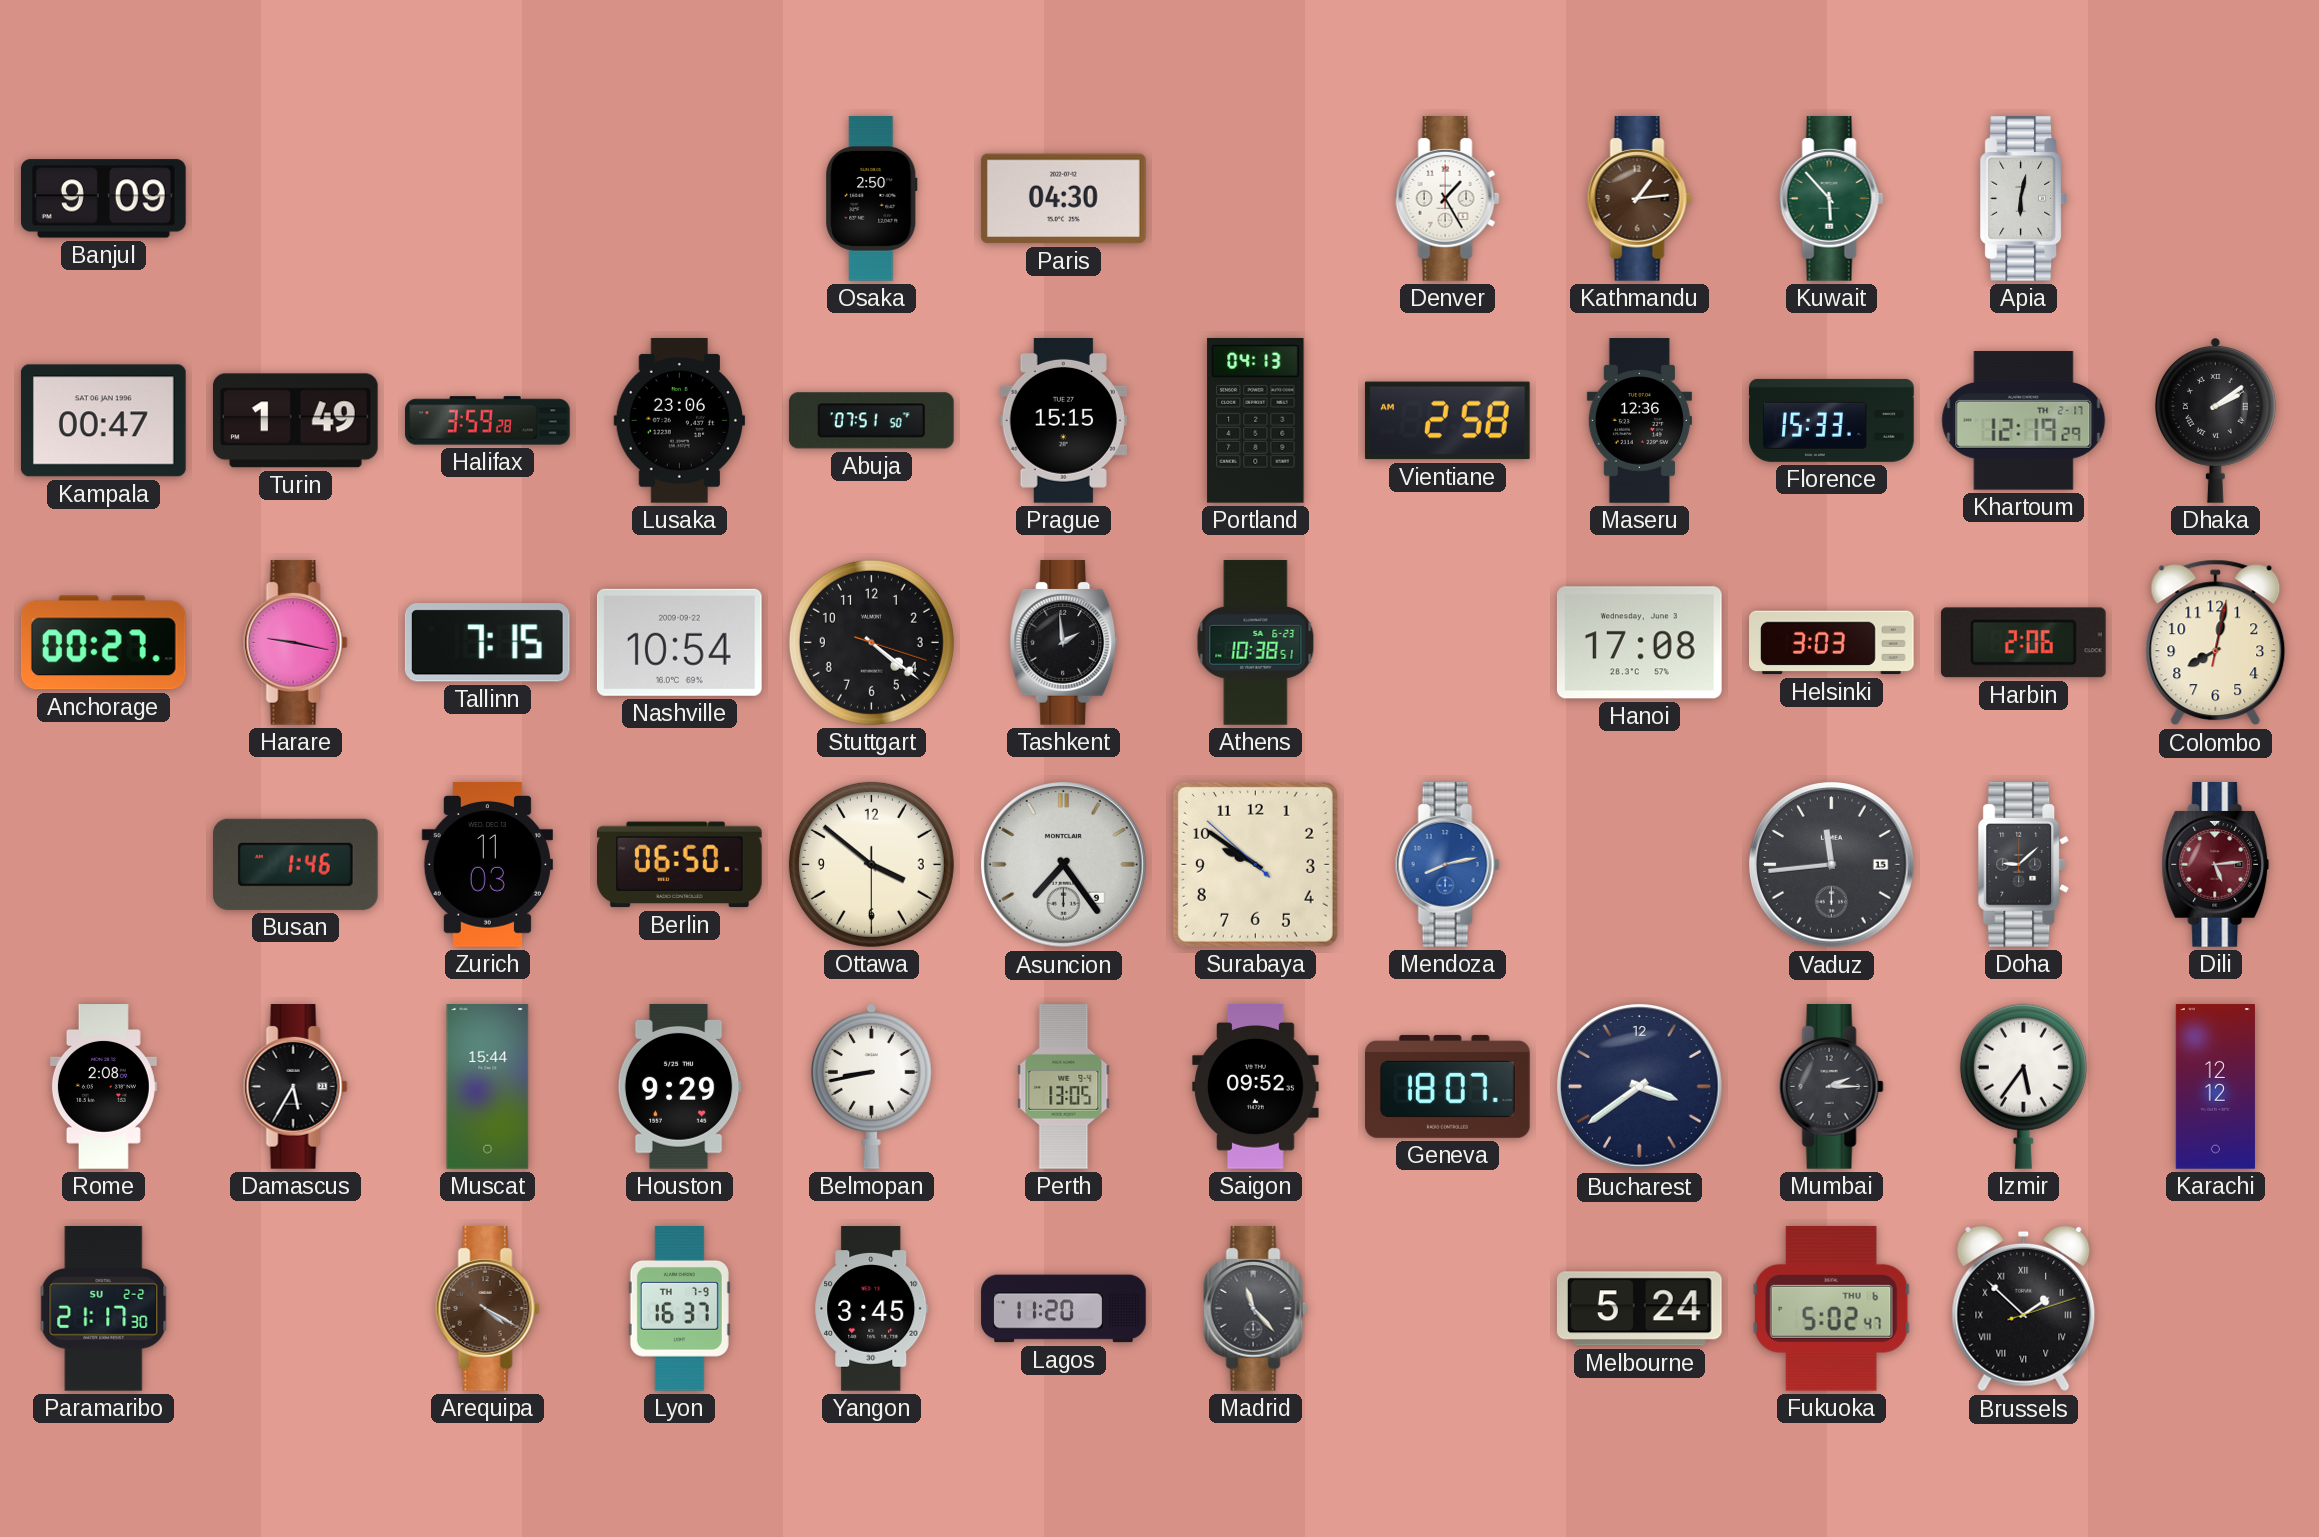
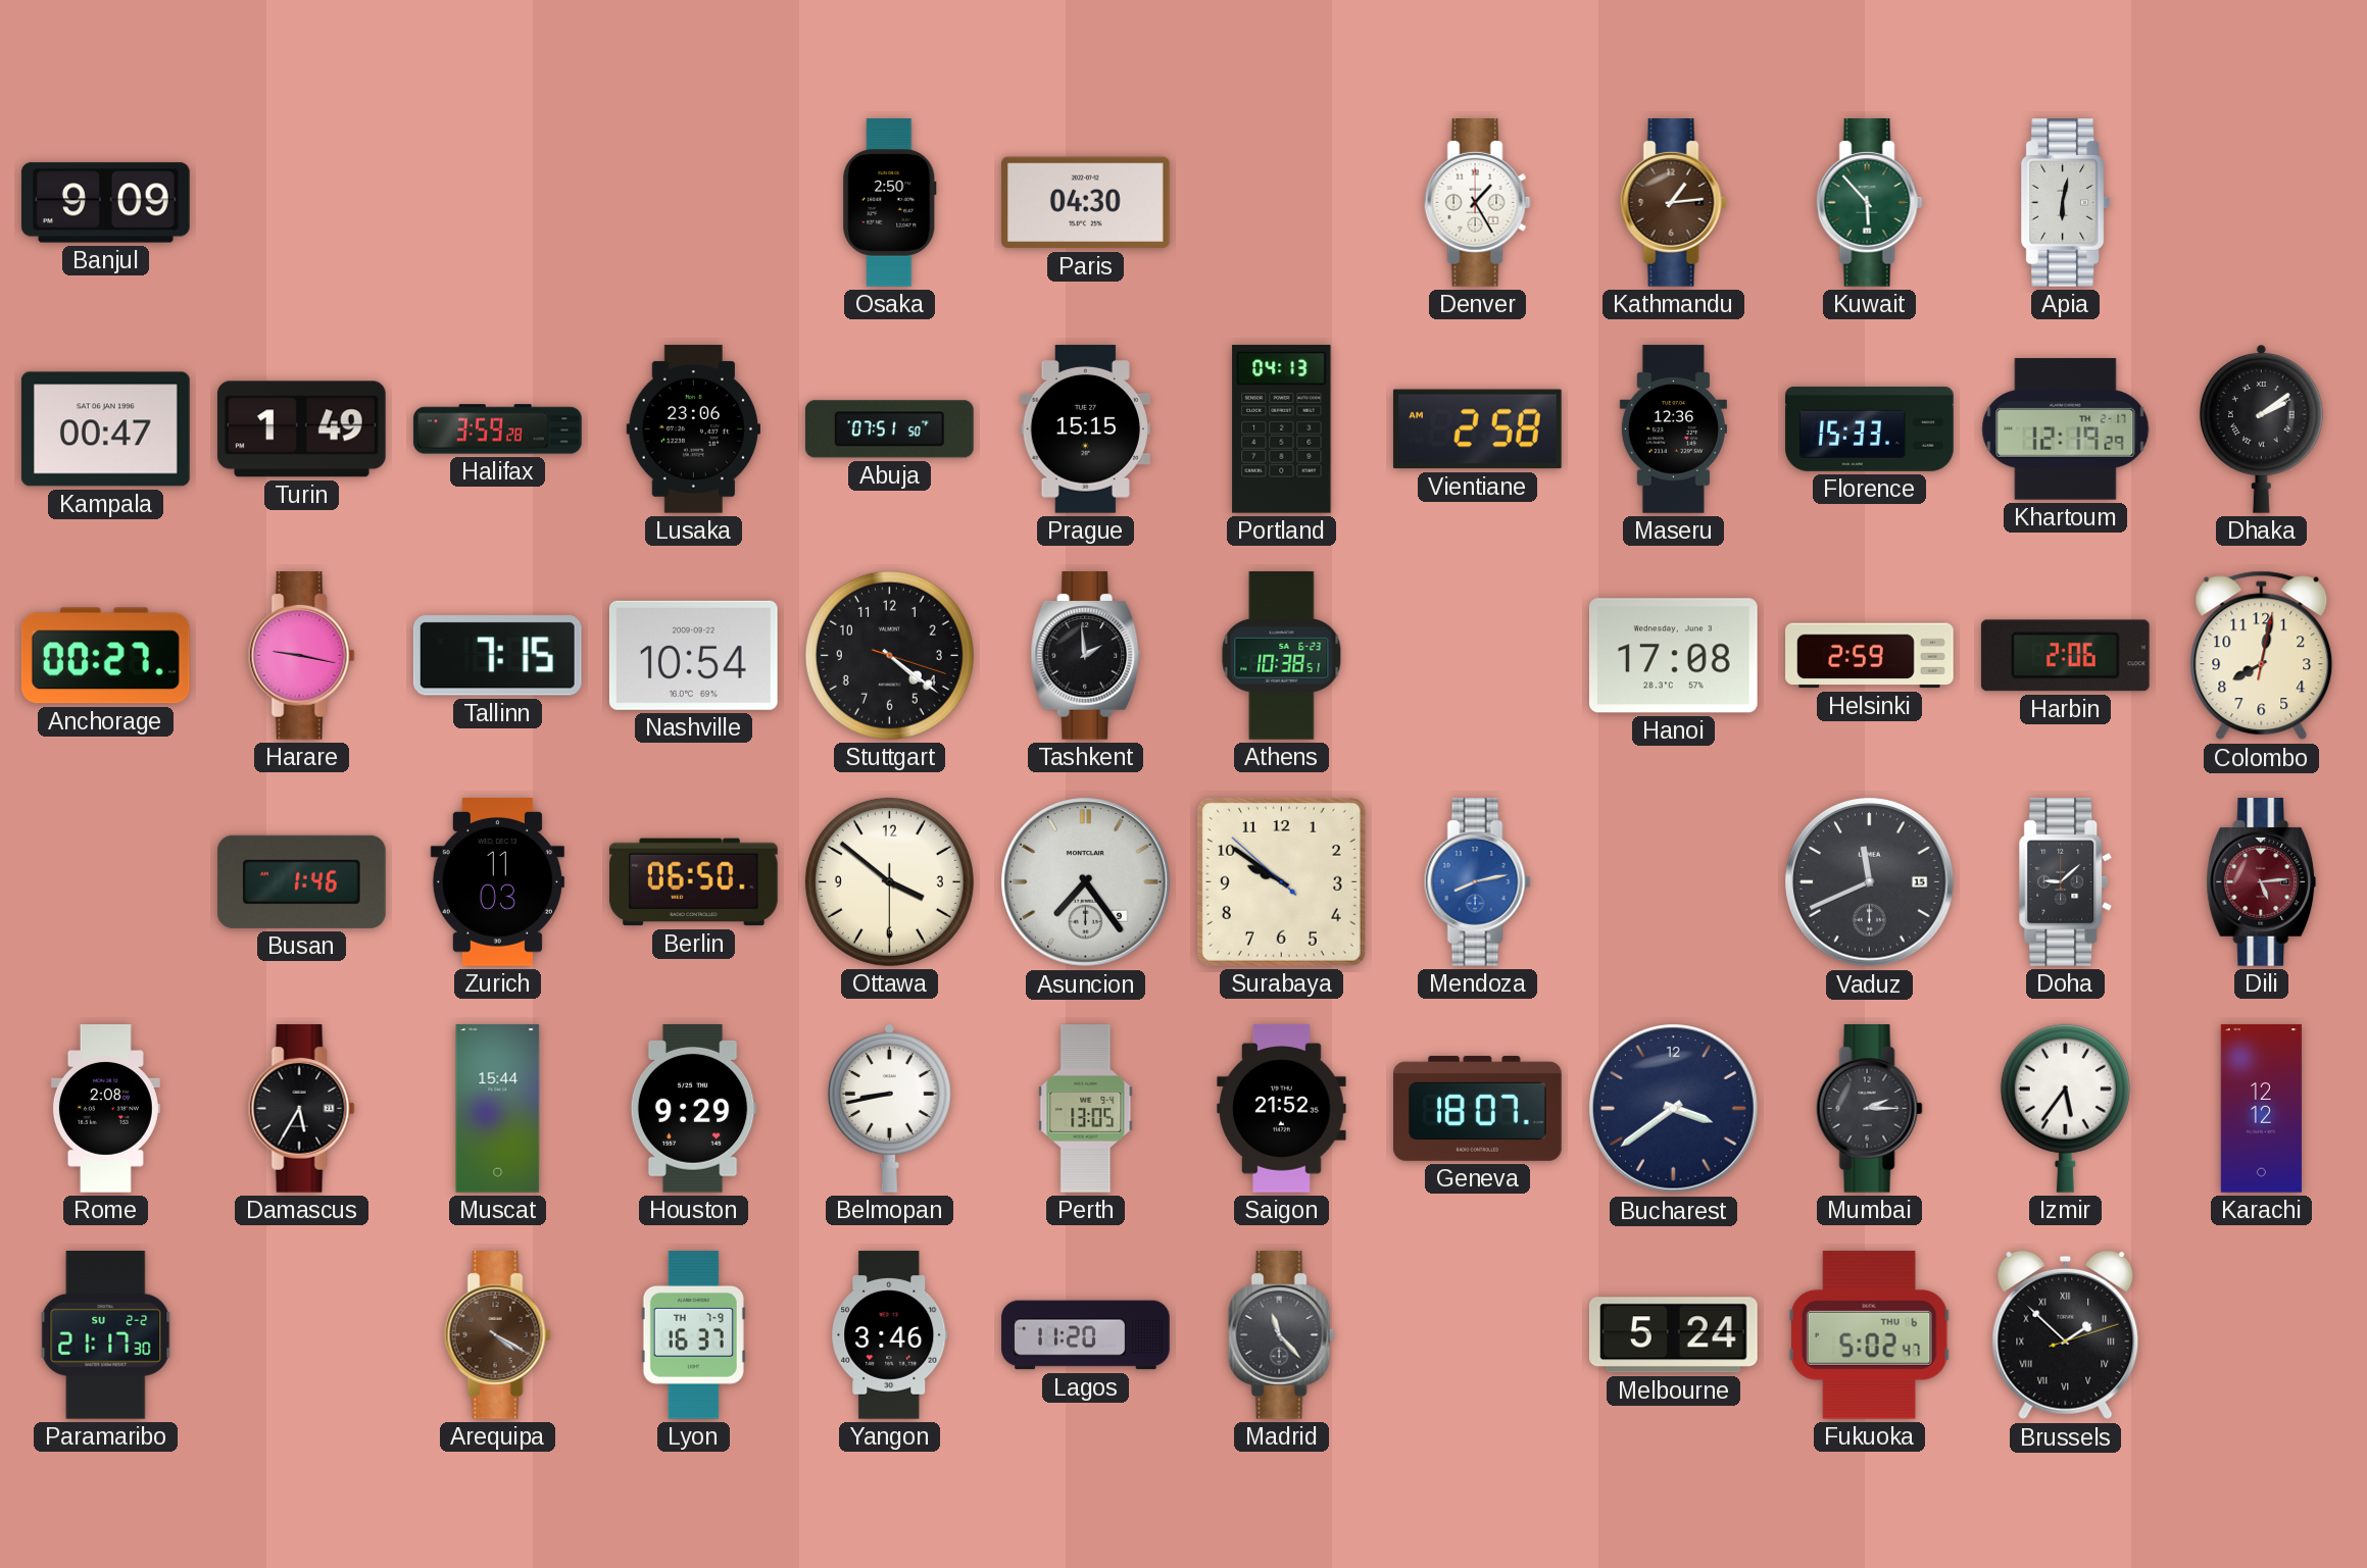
Helsinki: 3:03 -> 2:59 (1870, 656)
Vaduz: 11:44 -> 11:41 (1870, 882)
Saigon: 09:52 -> 21:52 (1282, 1109)
Yangon: 3:45 -> 3:46 (890, 1335)
